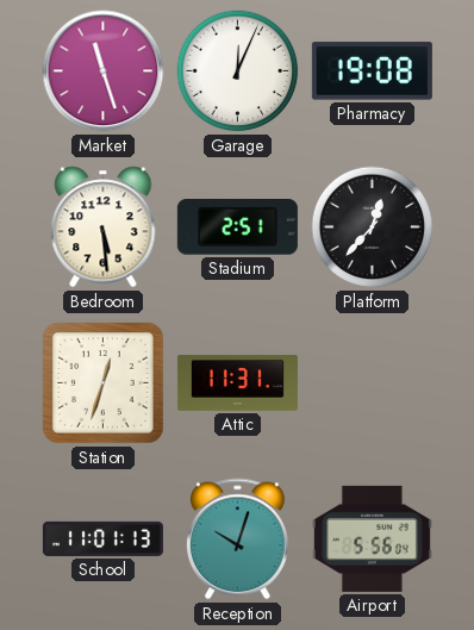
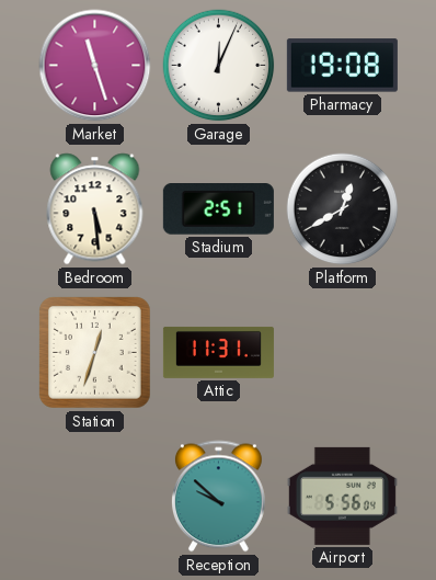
Platform: 12:37 -> 12:40 (343, 209)
School: 11:01 -> none (102, 538)
Reception: 10:03 -> 9:52 (218, 497)
